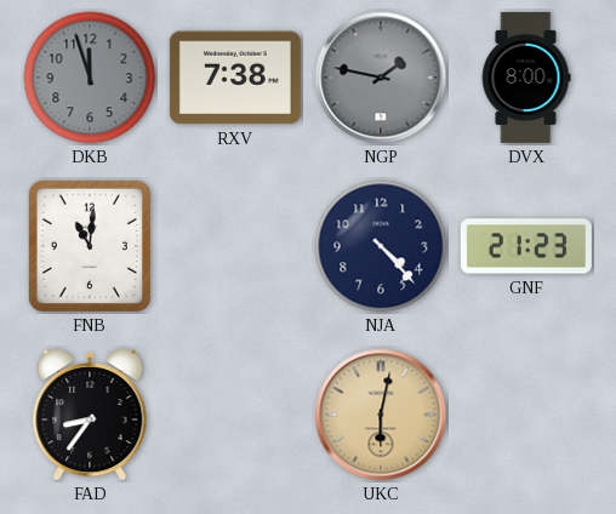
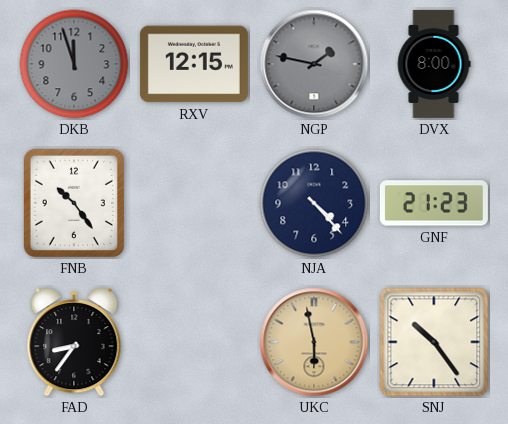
RXV: 7:38 -> 12:15 (194, 64)
FNB: 11:01 -> 10:24 (74, 203)
UKC: 6:02 -> 5:58 (314, 342)
SNJ: none -> 10:24 (434, 342)
